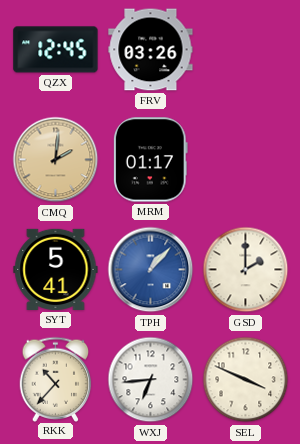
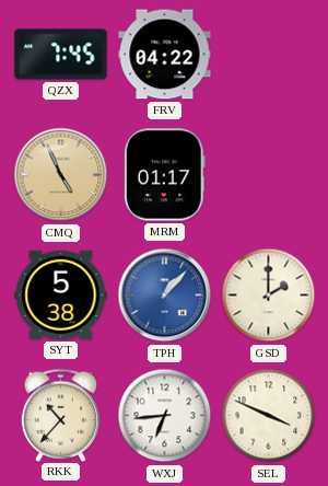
QZX: 12:45 -> 7:45 (61, 55)
FRV: 03:26 -> 04:22 (165, 55)
CMQ: 2:01 -> 4:56 (61, 175)
SYT: 5:41 -> 5:38 (61, 294)
